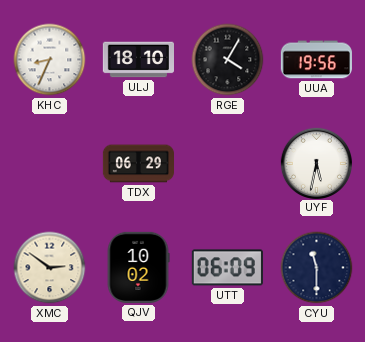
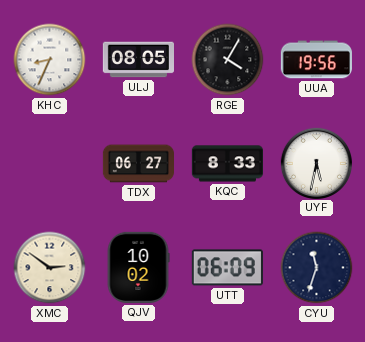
ULJ: 18:10 -> 08:05 (138, 60)
TDX: 06:29 -> 06:27 (138, 164)
KQC: none -> 8:33 (227, 164)
CYU: 11:30 -> 11:33 (317, 268)
